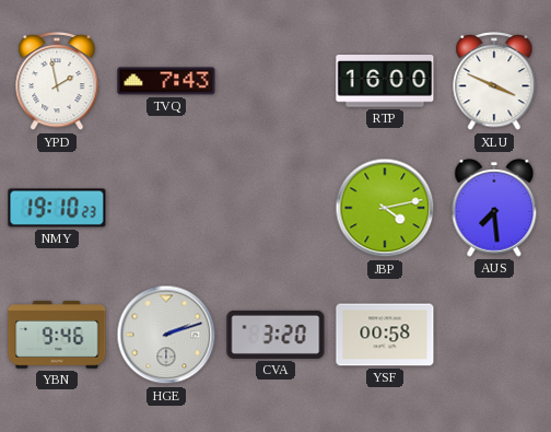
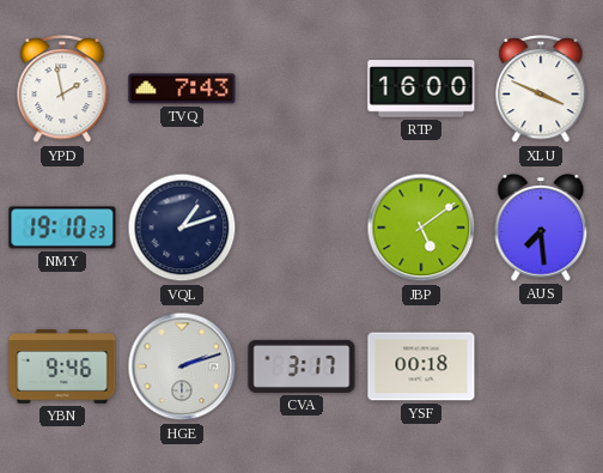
VQL: none -> 1:12 (182, 228)
JBP: 4:13 -> 5:09 (421, 228)
CVA: 3:20 -> 3:17 (301, 366)
YSF: 00:58 -> 00:18 (421, 366)
